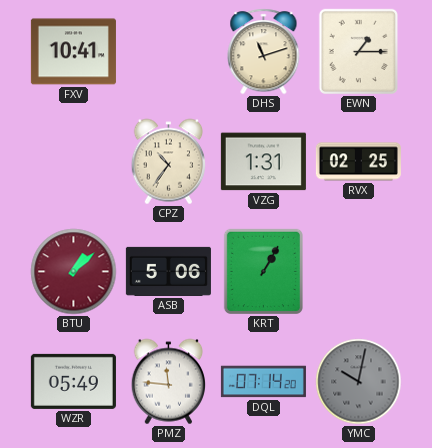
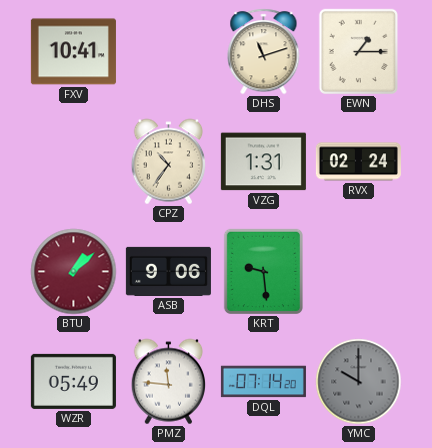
RVX: 02:25 -> 02:24 (358, 162)
ASB: 5:06 -> 9:06 (168, 271)
KRT: 1:05 -> 9:29 (263, 271)
YMC: 10:02 -> 10:00 (359, 382)
